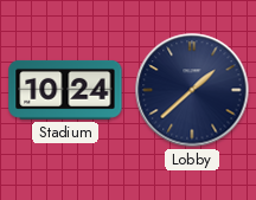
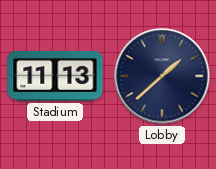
Stadium: 10:24 -> 11:13 (55, 76)
